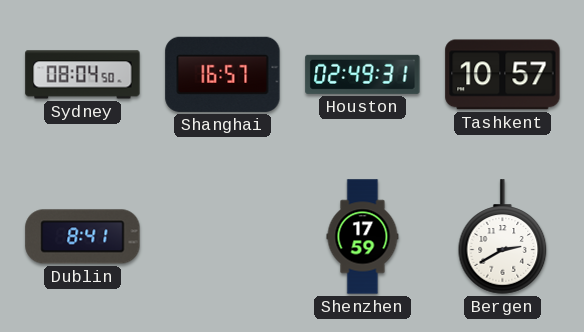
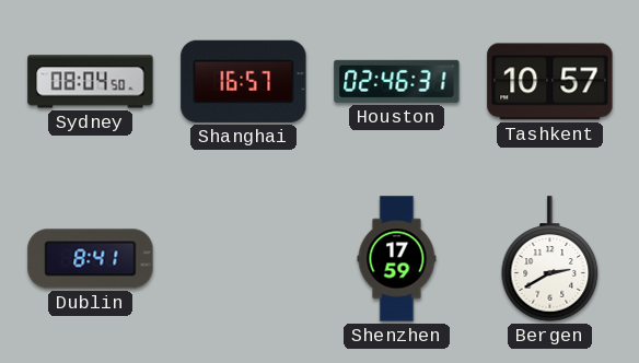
Houston: 02:49 -> 02:46 (397, 81)
